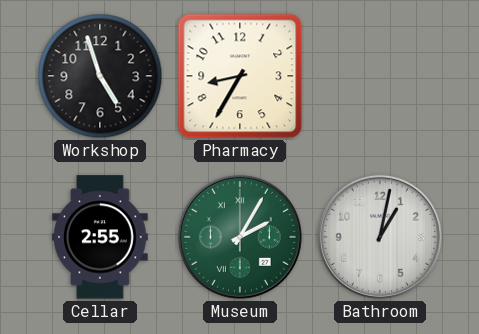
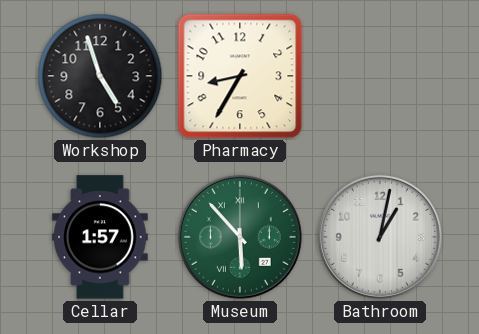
Cellar: 2:55 -> 1:57 (100, 237)
Museum: 2:05 -> 5:53 (240, 237)
